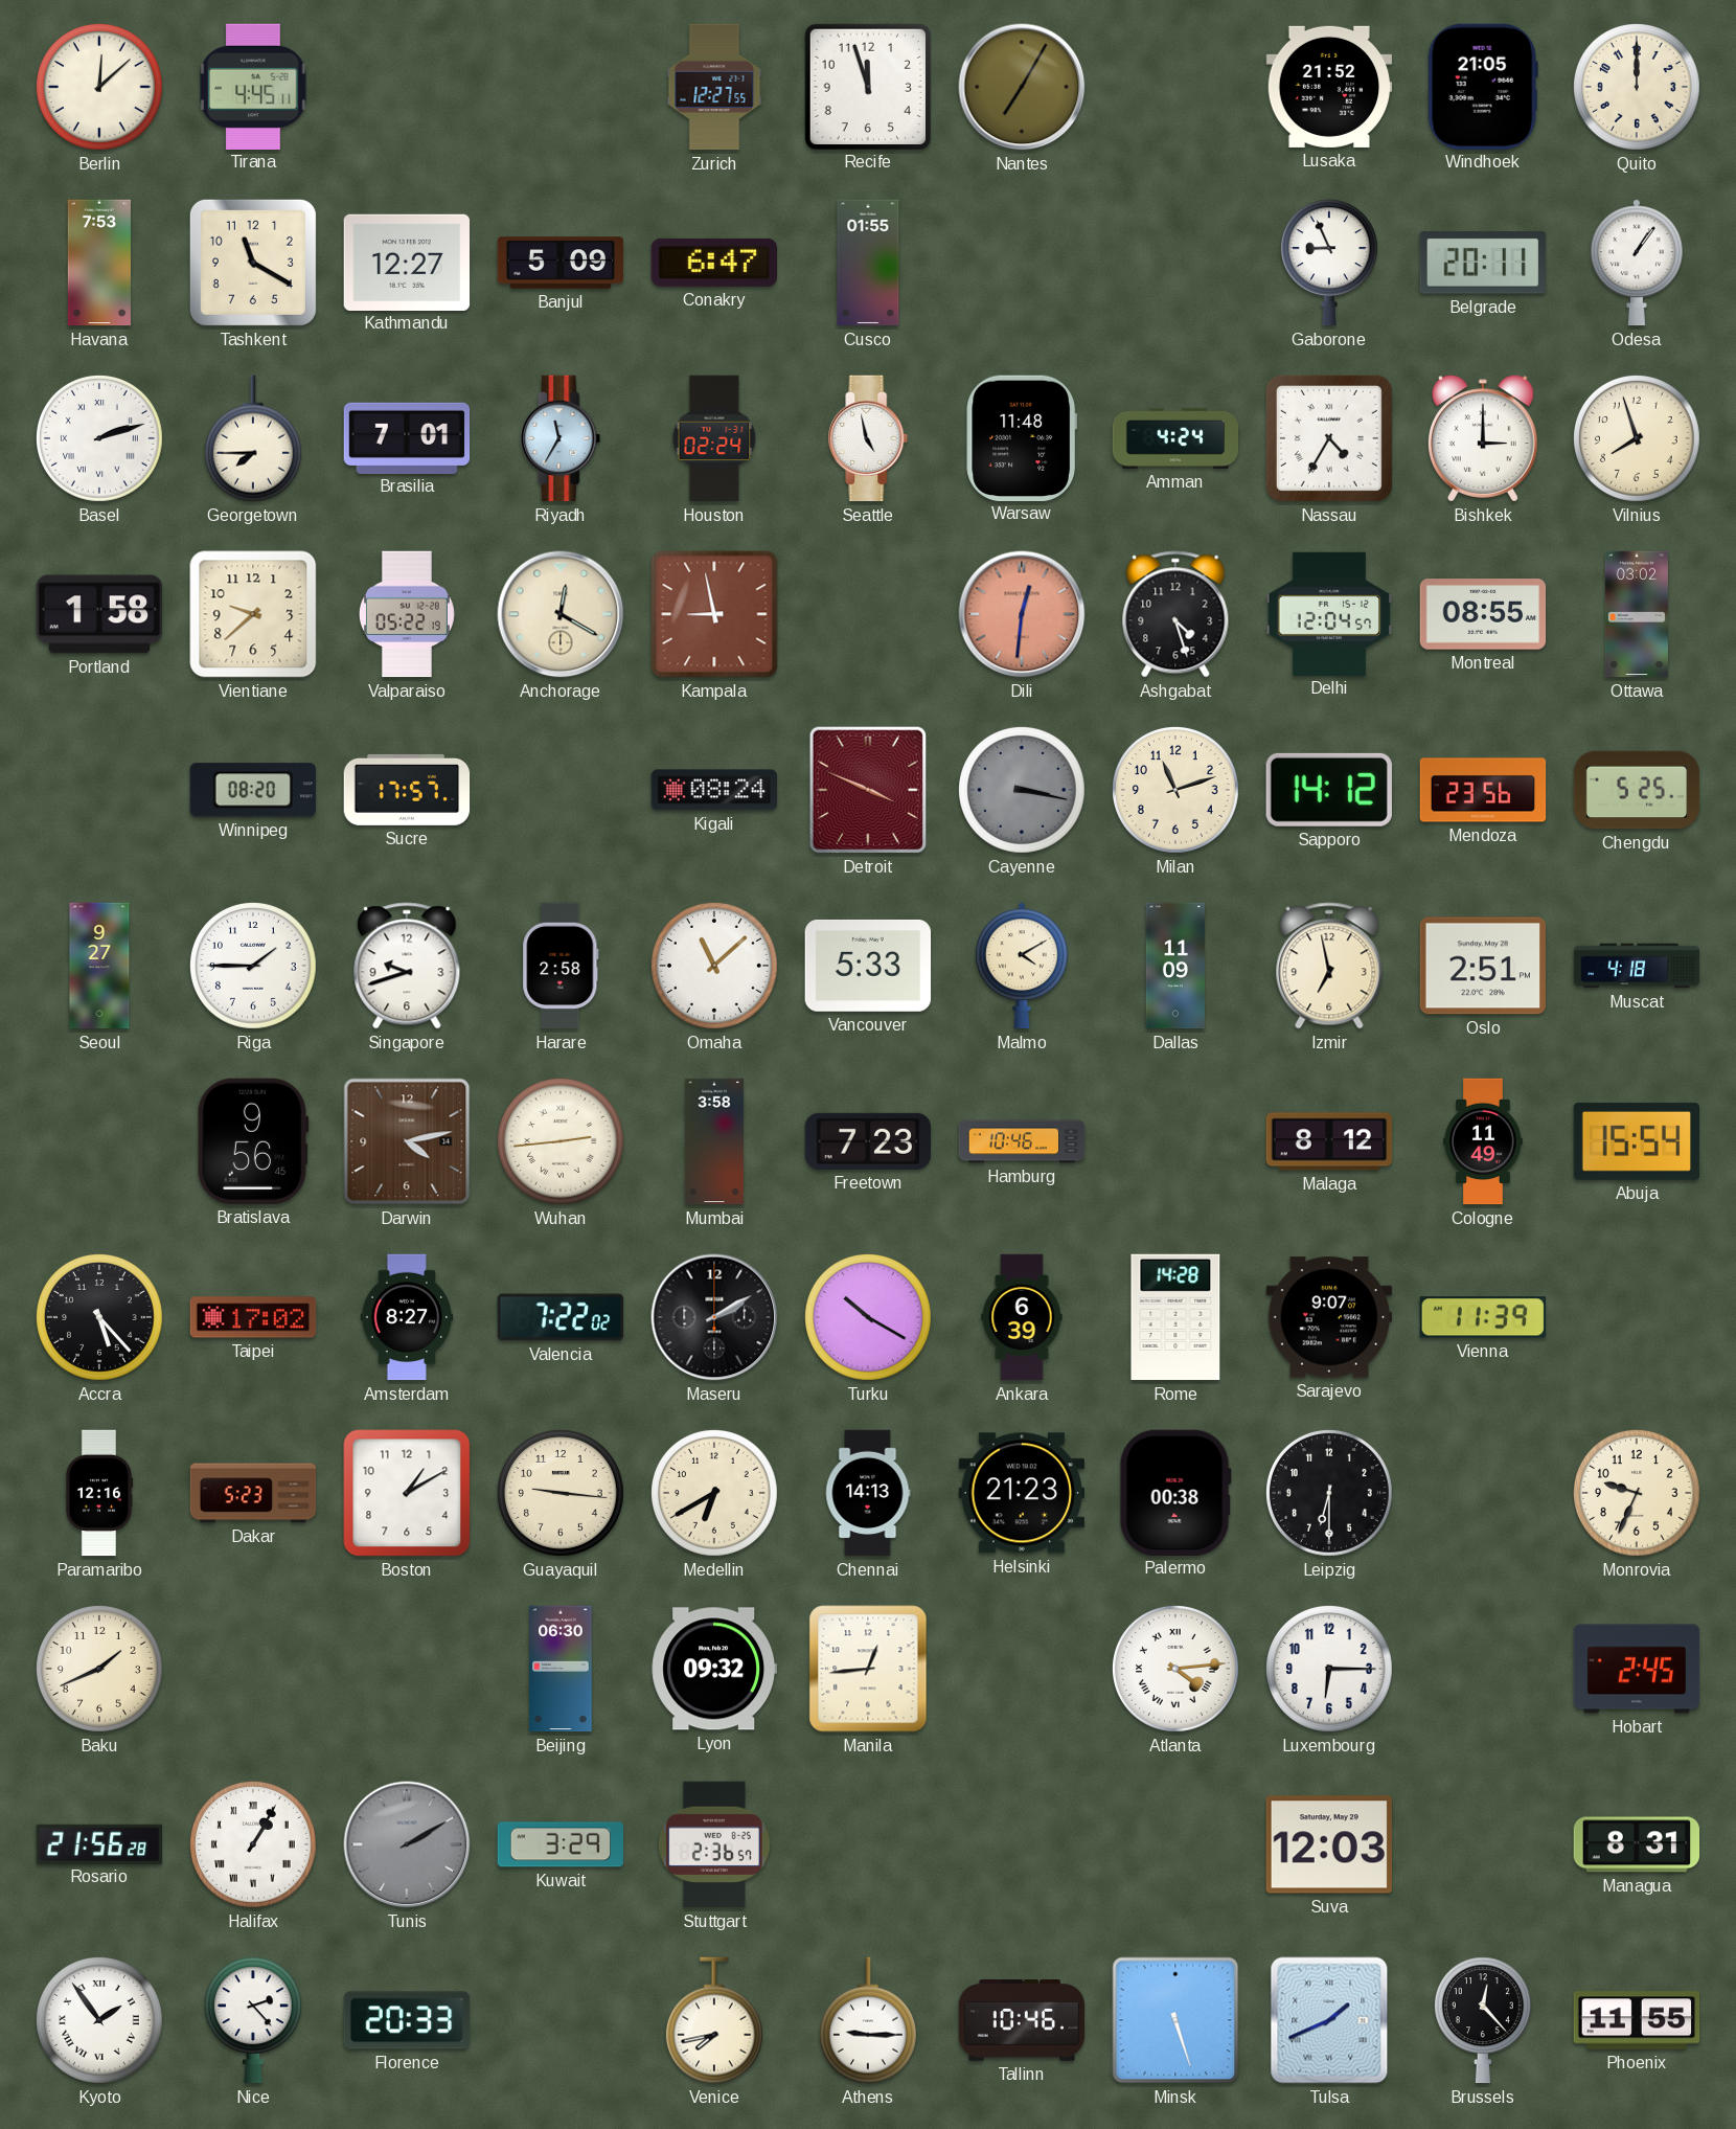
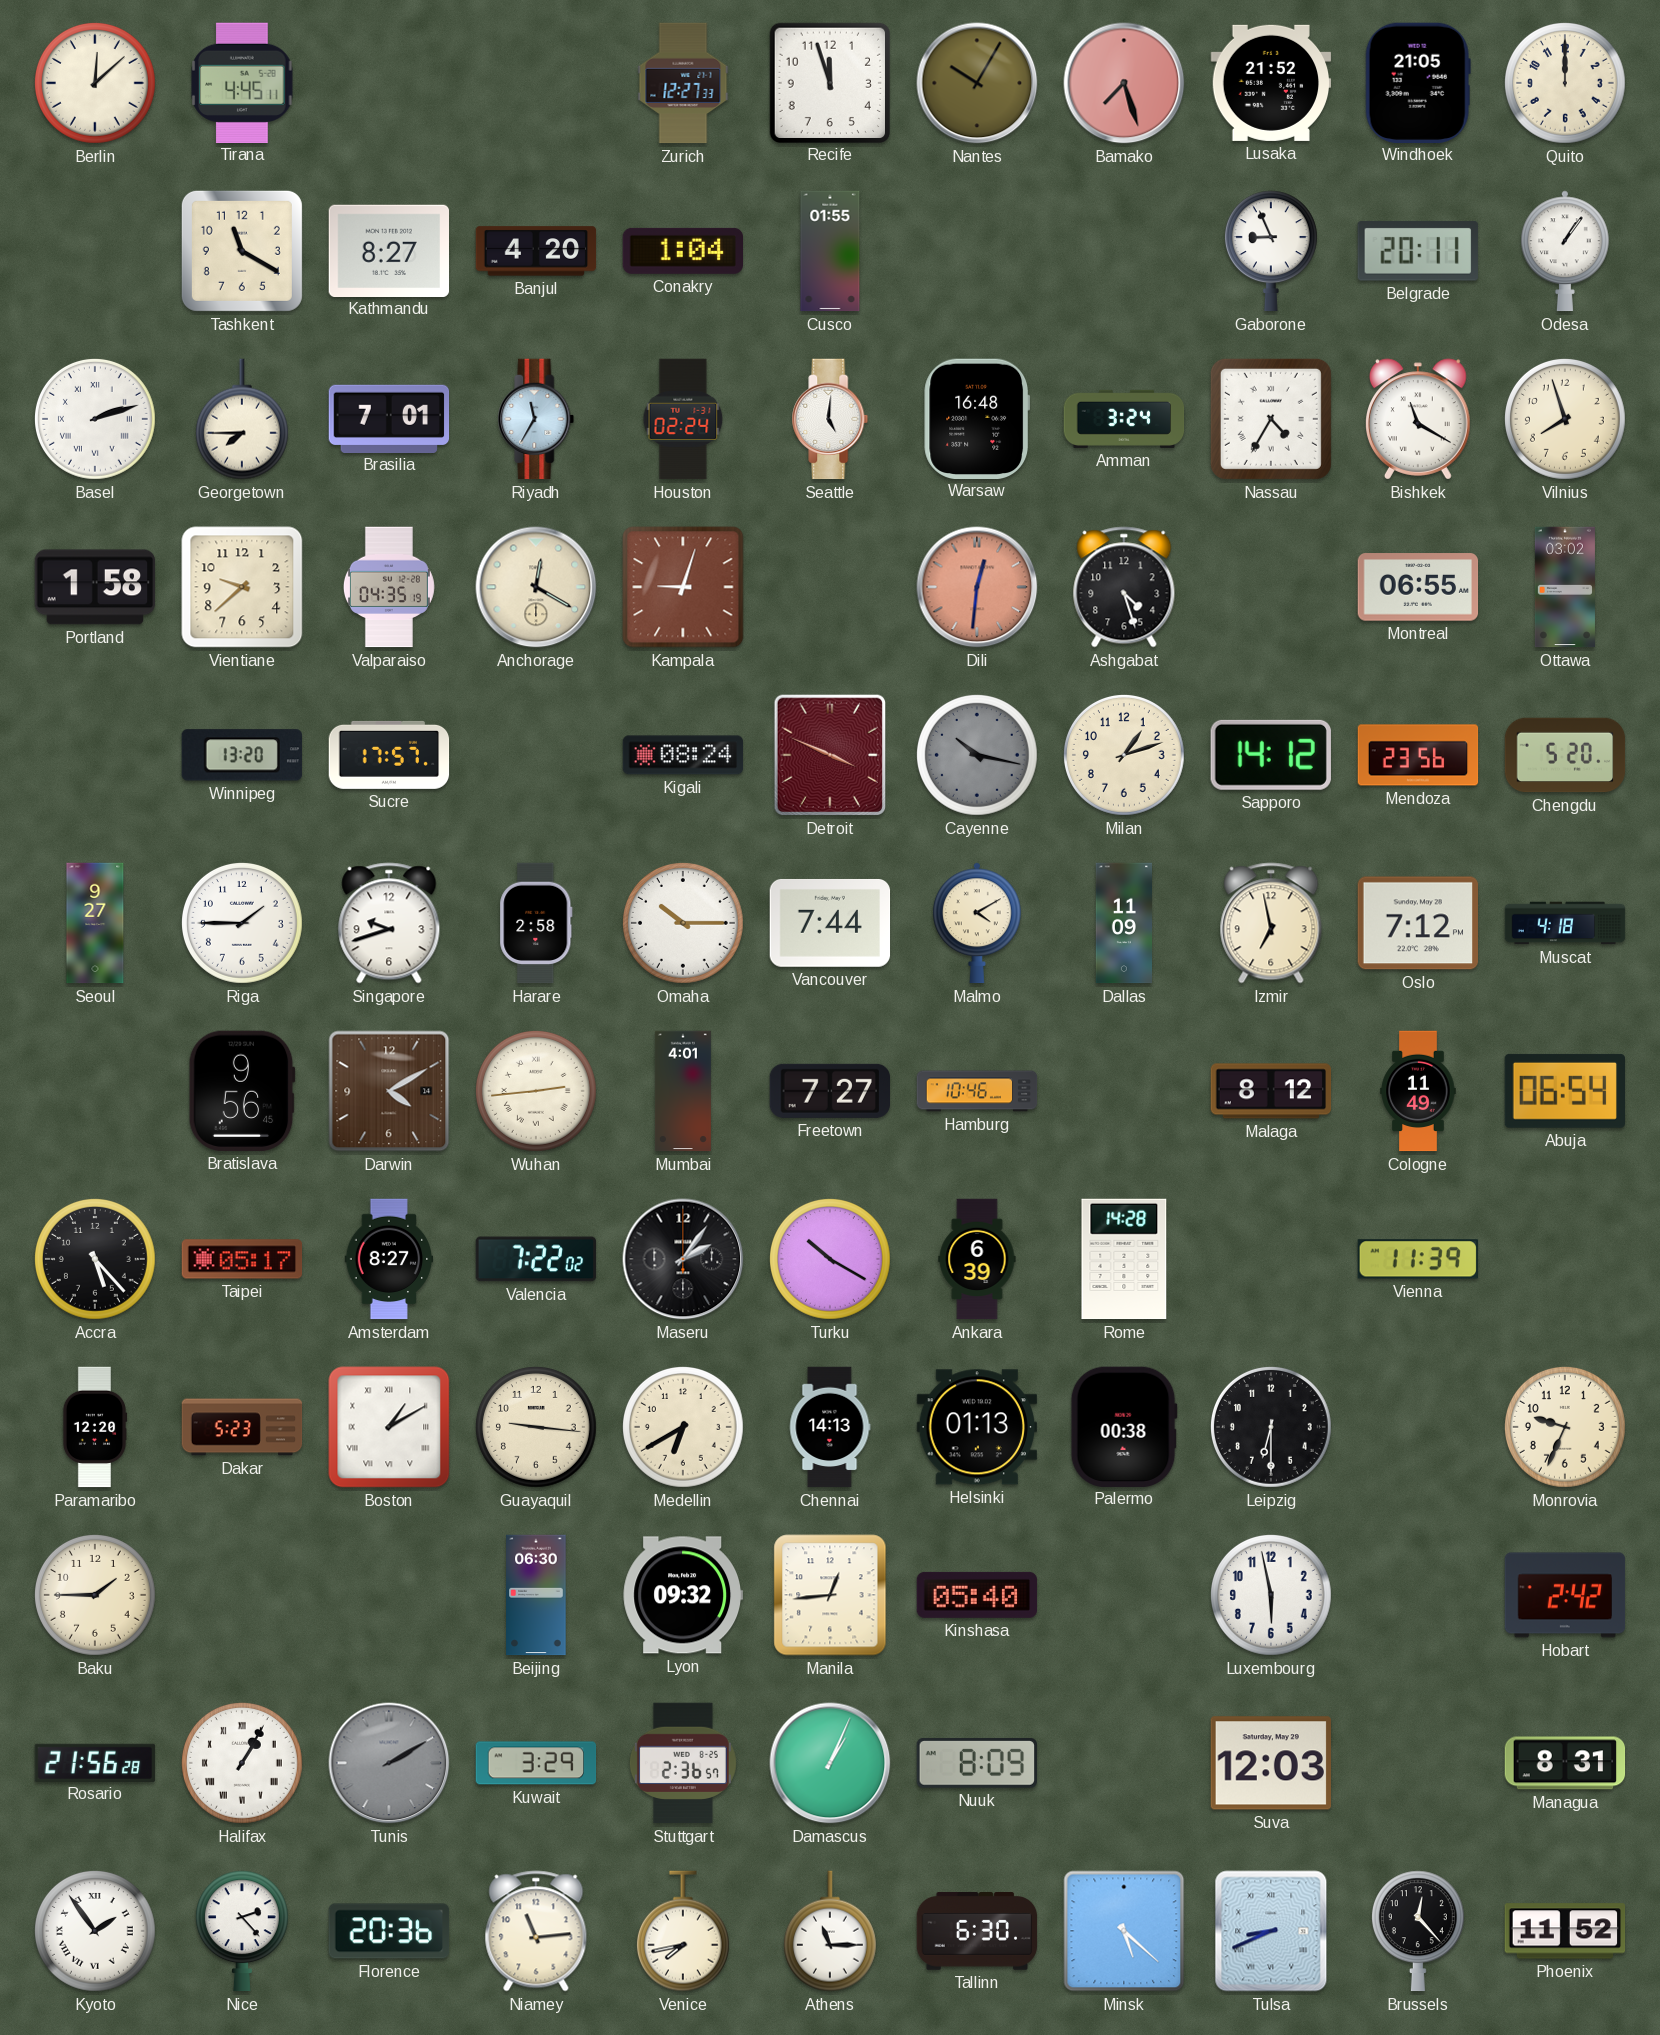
Zurich: 12:27:55 -> 12:27:33 (683, 83)
Nantes: 7:05 -> 10:05 (977, 83)
Bamako: none -> 7:27 (1124, 83)
Havana: 7:53 -> none (99, 263)
Kathmandu: 12:27 -> 8:27 (389, 250)
Banjul: 5:09 -> 4:20 (536, 251)
Conakry: 6:47 -> 1:04 (682, 251)
Seattle: 4:58 -> 5:01 (830, 419)
Warsaw: 11:48 -> 16:48 (976, 418)
Amman: 4:24 -> 3:24 (1124, 419)
Bishkek: 3:00 -> 11:20 (1419, 419)
Valparaiso: 05:22 -> 04:35 (389, 587)
Kampala: 8:58 -> 9:03 (683, 587)
Delhi: 12:04 -> none (1329, 613)
Montreal: 08:55 -> 06:55 (1418, 587)
Winnipeg: 08:20 -> 13:20 (242, 755)
Cayenne: 3:17 -> 10:17 (977, 755)
Milan: 11:12 -> 1:12 (1124, 755)
Chengdu: 5:25 -> 5:20 (1565, 755)
Omaha: 11:08 -> 10:15 (683, 923)
Vancouver: 5:33 -> 7:44 (830, 923)
Oslo: 2:51 -> 7:12 (1417, 923)
Darwin: 4:13 -> 4:10 (389, 1091)
Mumbai: 3:58 -> 4:01 (683, 1091)
Freetown: 7:23 -> 7:27 (829, 1091)
Abuja: 15:54 -> 06:54 (1564, 1091)
Taipei: 17:02 -> 05:17 (242, 1259)
Maseru: 2:10 -> 2:06 (683, 1259)
Sarajevo: 9:07 -> none (1328, 1317)
Paramaribo: 12:16 -> 12:20 (95, 1427)
Boston numerals: Arabic -> Roman (389, 1427)
Helsinki: 21:23 -> 01:13 (976, 1427)
Baku: 1:41 -> 1:45 (95, 1595)
Kinshasa: none -> 05:40 (977, 1595)
Atlanta: 4:14 -> none (1175, 1669)
Luxembourg: 6:15 -> 5:58 (1271, 1595)
Hobart: 2:45 -> 2:42 (1565, 1595)
Damascus: none -> 1:04 (830, 1763)
Nuuk: none -> 8:09 (976, 1764)
Florence: 20:33 -> 20:36 (389, 1931)
Niamey: none -> 11:14 (536, 1931)
Athens: 9:15 -> 11:15 (830, 1931)
Tallinn: 10:46 -> 6:30 (977, 1932)
Minsk: 5:27 -> 5:22 (1124, 1931)
Tulsa: 1:41 -> 8:41 (1271, 1931)
Phoenix: 11:55 -> 11:52 (1565, 1931)
